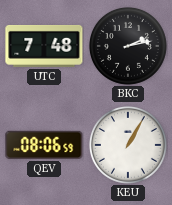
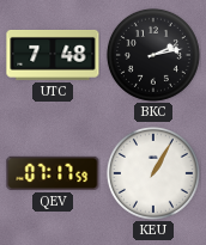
QEV: 08:06 -> 07:17 (53, 173)
